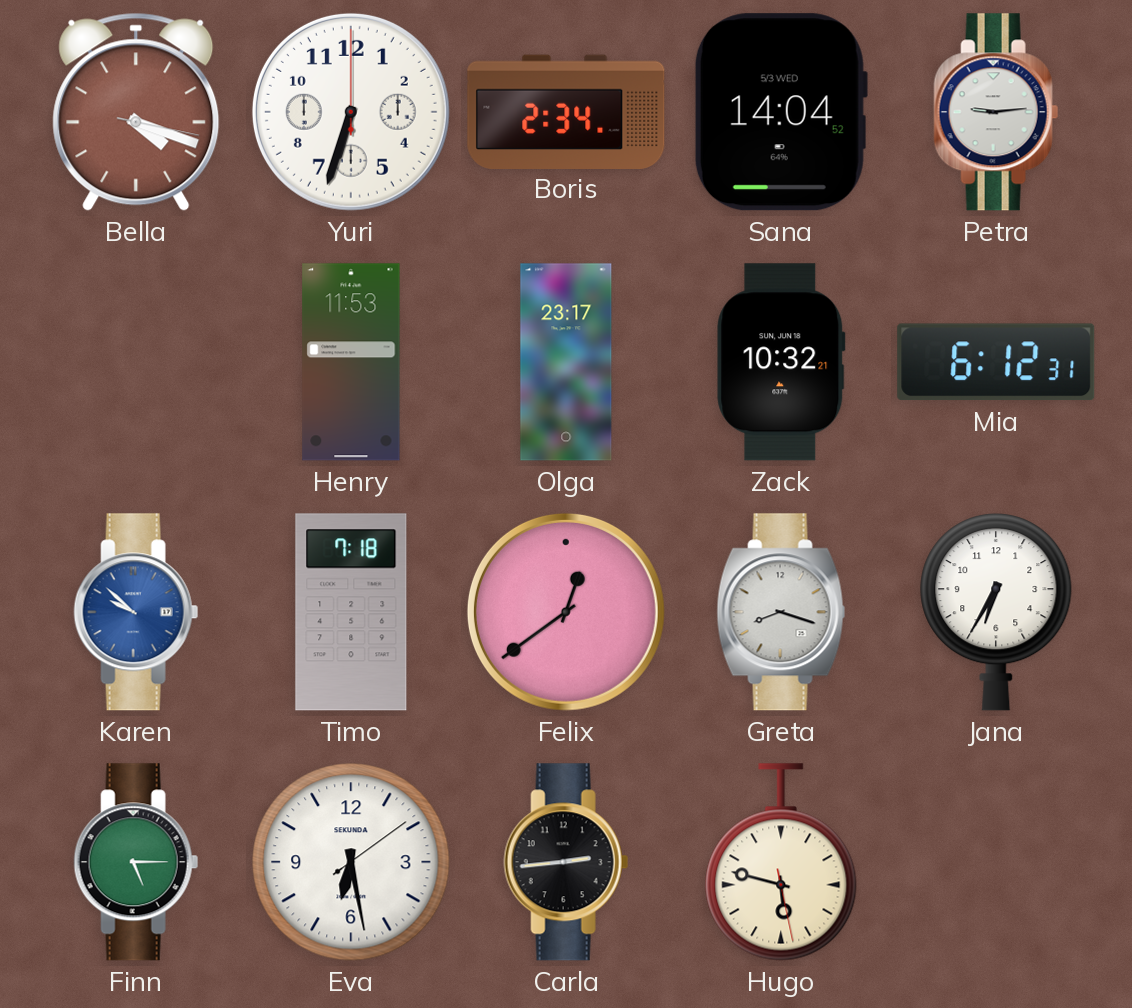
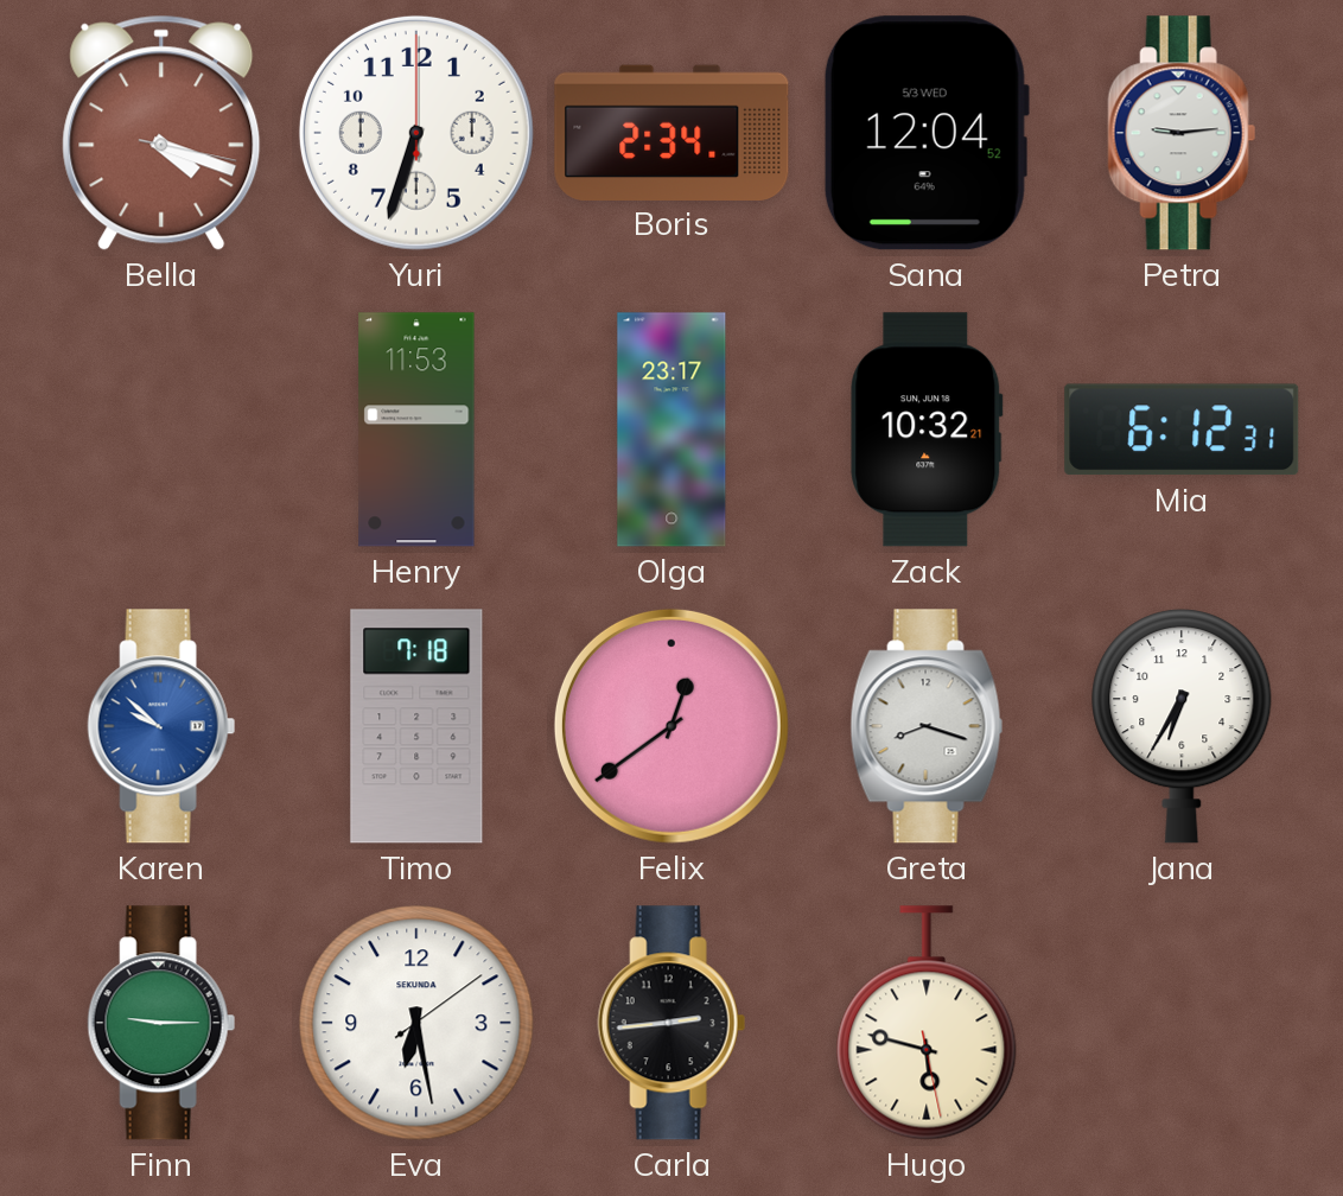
Sana: 14:04 -> 12:04 (925, 133)
Finn: 5:15 -> 9:15 (161, 1023)
